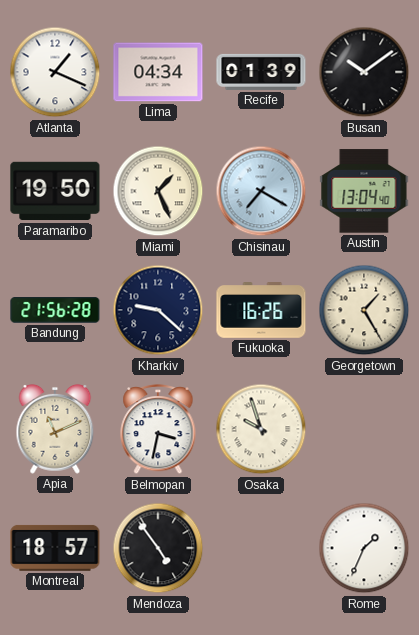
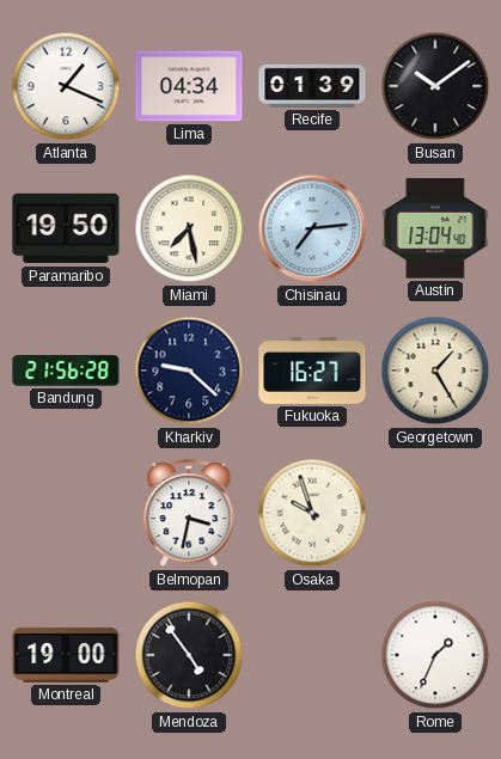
Miami: 1:26 -> 7:28 (189, 228)
Chisinau: 7:20 -> 7:14 (312, 228)
Fukuoka: 16:26 -> 16:27 (312, 371)
Apia: 11:11 -> none (55, 429)
Montreal: 18:57 -> 19:00 (66, 655)
